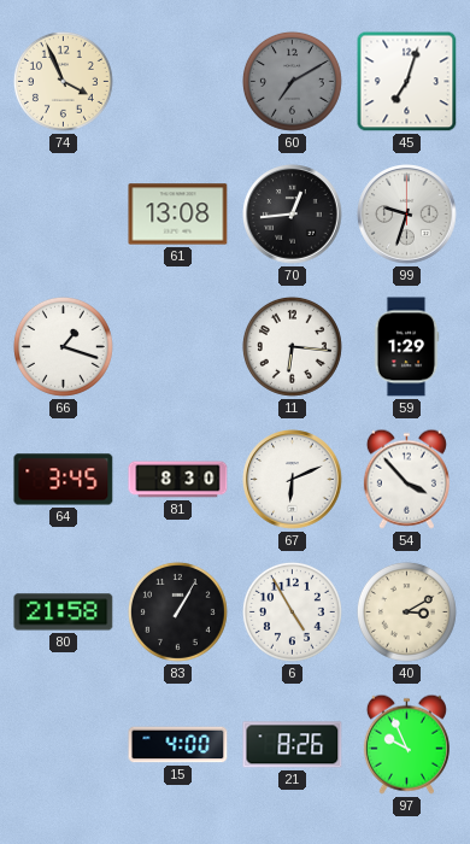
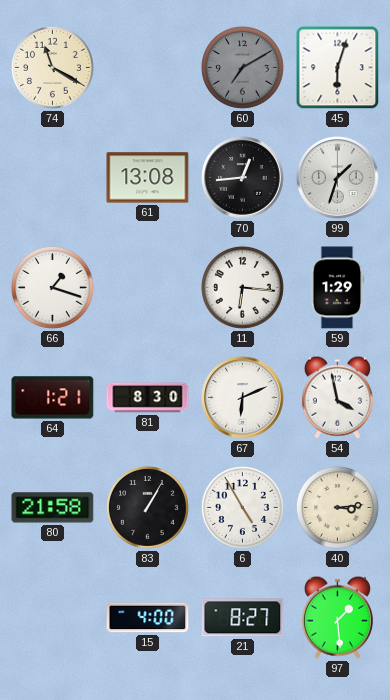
74: 3:56 -> 11:20 (52, 67)
45: 7:03 -> 6:03 (338, 68)
99: 9:33 -> 1:33 (338, 178)
64: 3:45 -> 1:21 (53, 398)
54: 3:53 -> 3:58 (337, 397)
40: 3:10 -> 3:14 (337, 507)
21: 8:26 -> 8:27 (243, 618)
97: 9:56 -> 1:29 (337, 617)
